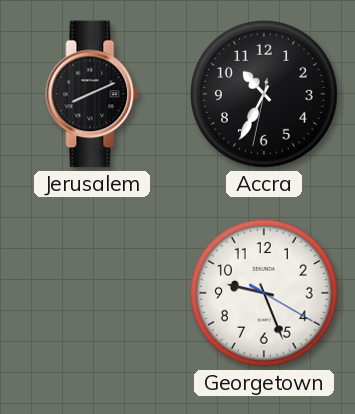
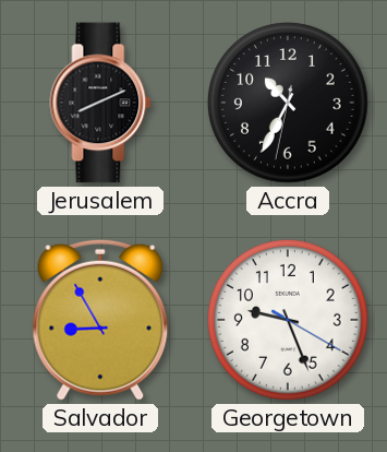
Salvador: none -> 8:55 (100, 320)
